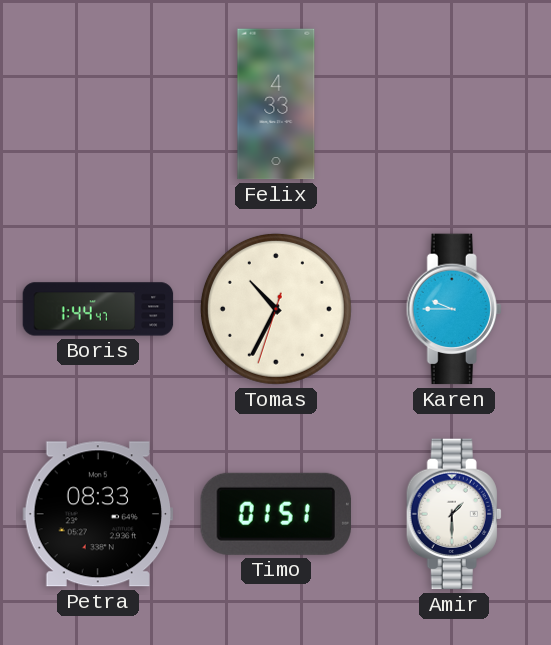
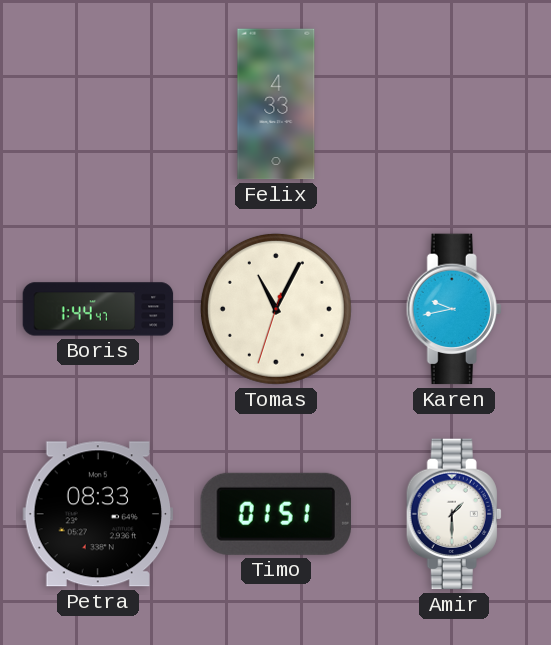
Tomas: 10:34 -> 11:04 (276, 309)
Karen: 9:45 -> 9:43 (454, 309)
